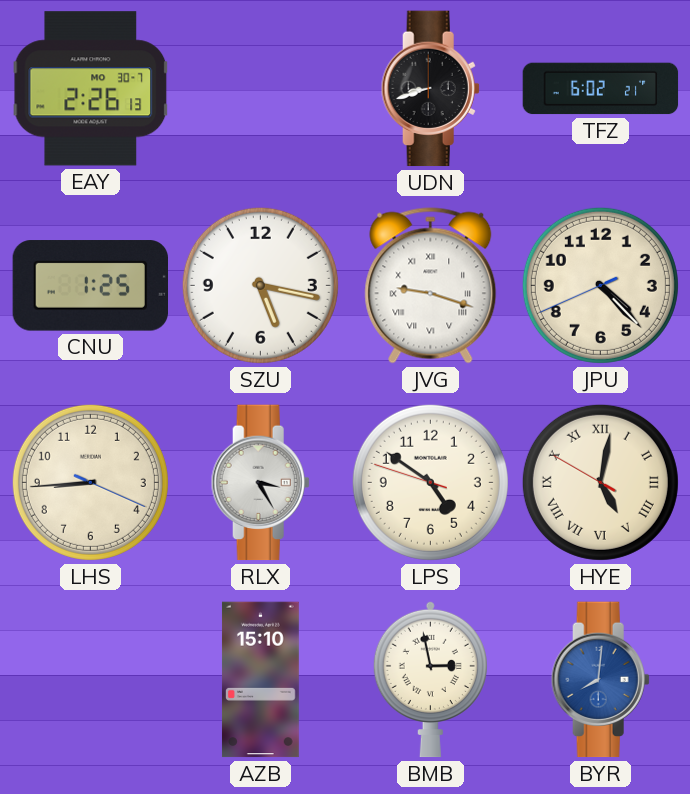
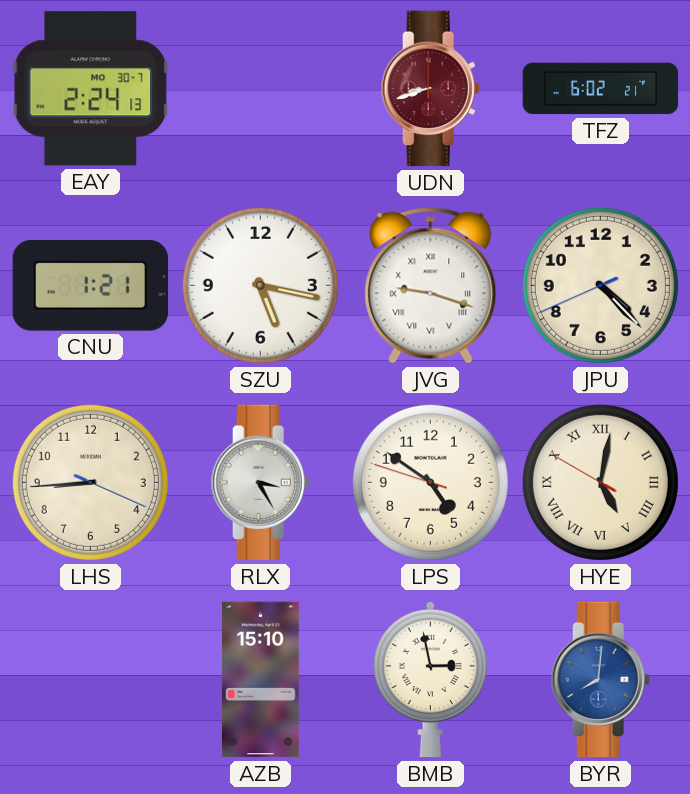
EAY: 2:26 -> 2:24 (91, 89)
UDN dial: black -> burgundy (430, 89)
CNU: 1:25 -> 1:21 (90, 286)
